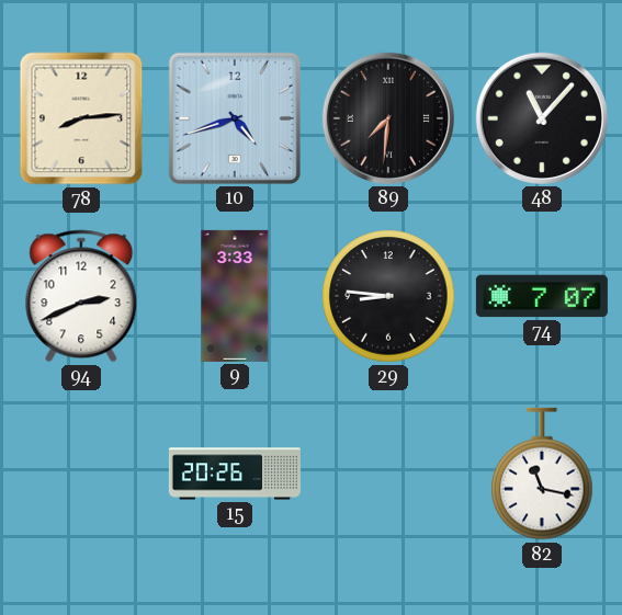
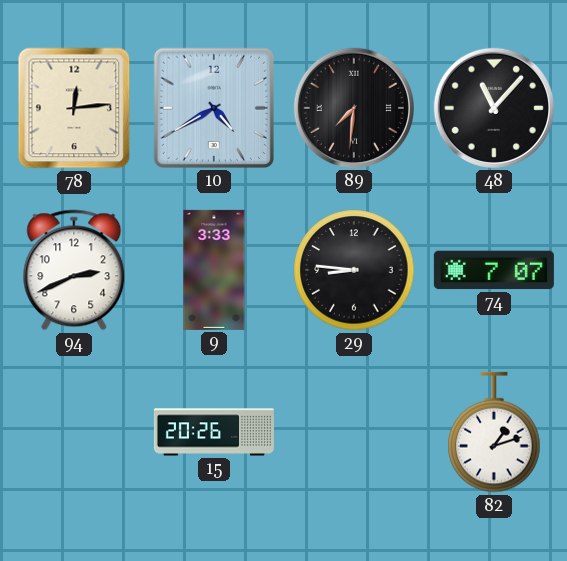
78: 8:14 -> 12:14 (74, 108)
10: 4:42 -> 4:40 (214, 108)
82: 11:17 -> 1:12 (494, 432)
